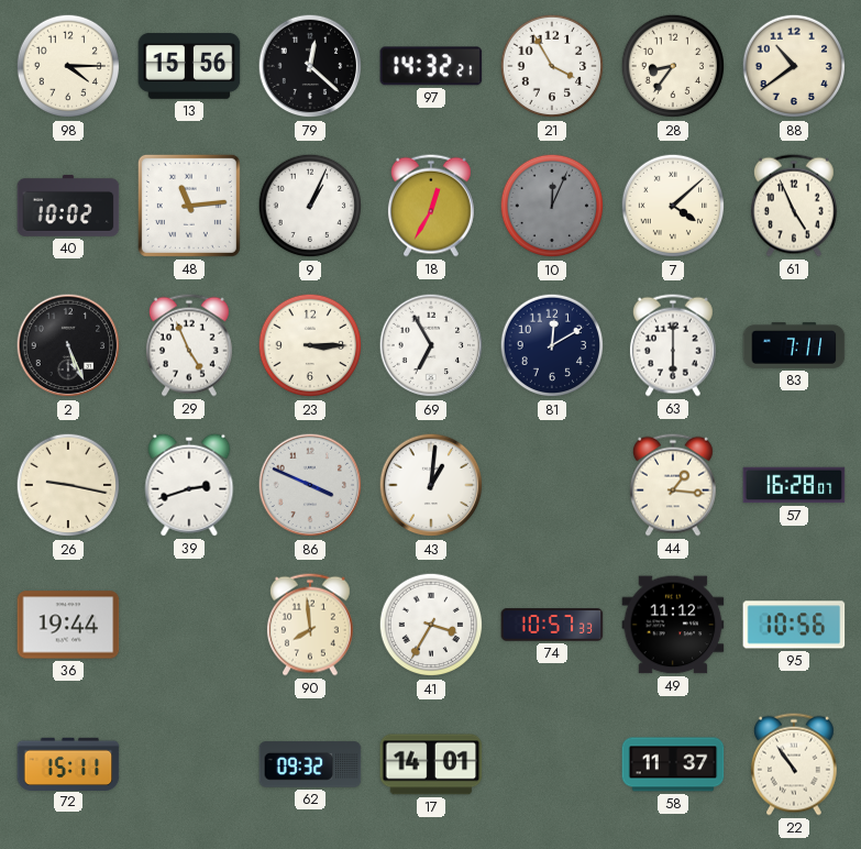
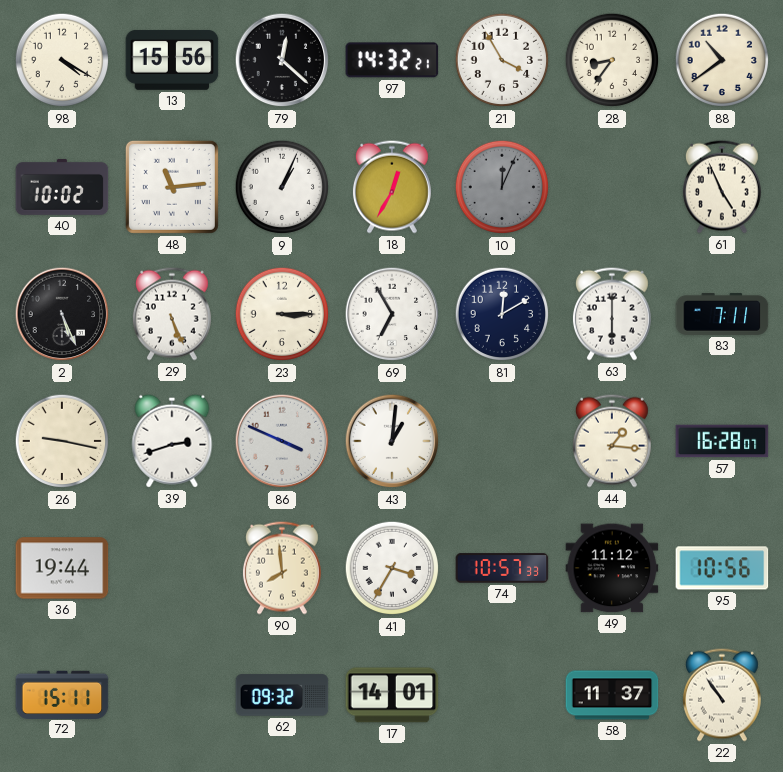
98: 4:15 -> 4:20 (62, 60)
7: 4:08 -> none (673, 206)
29: 4:56 -> 5:26 (172, 314)
